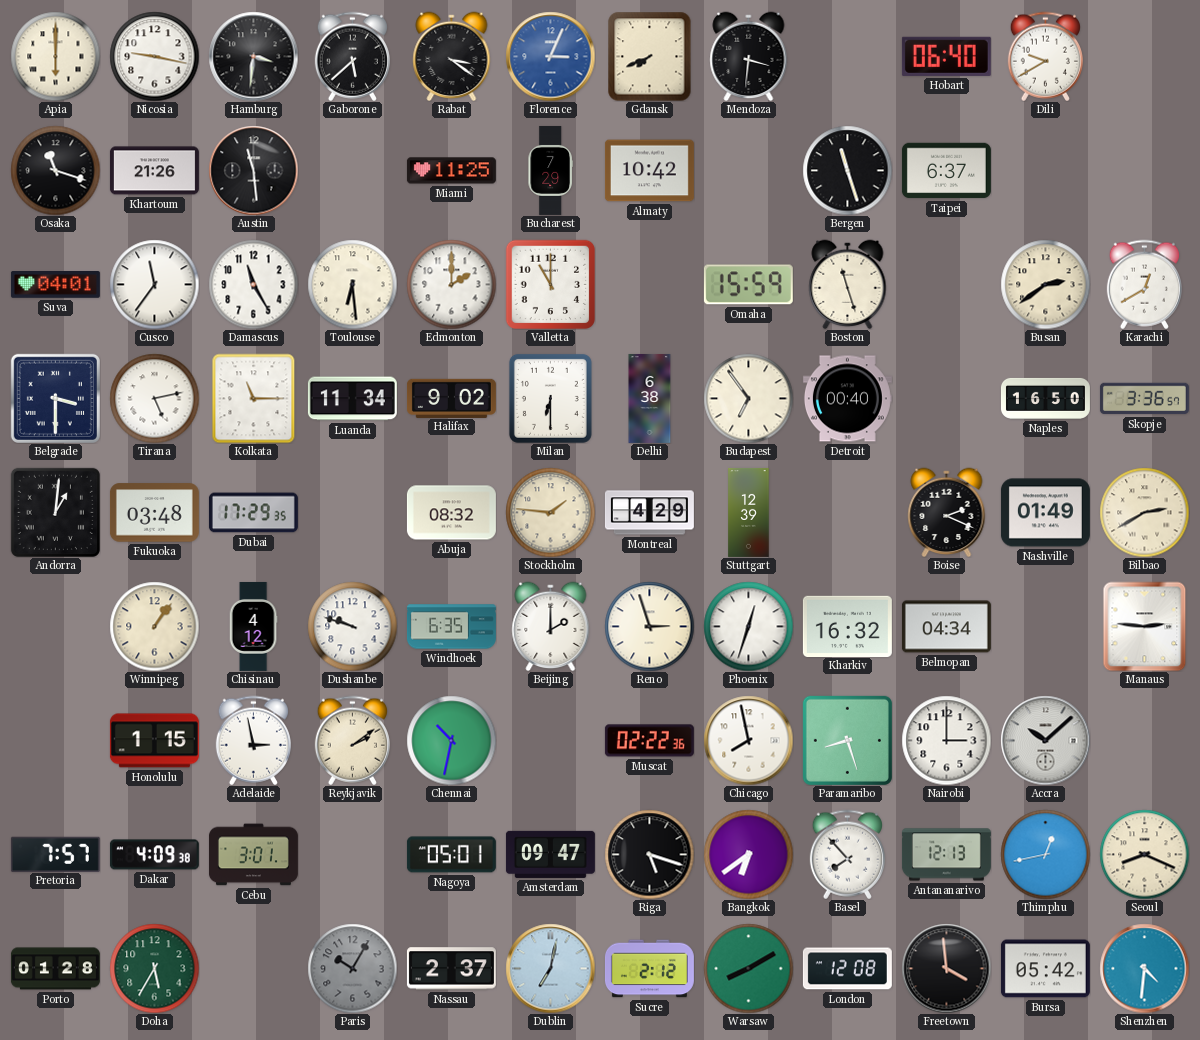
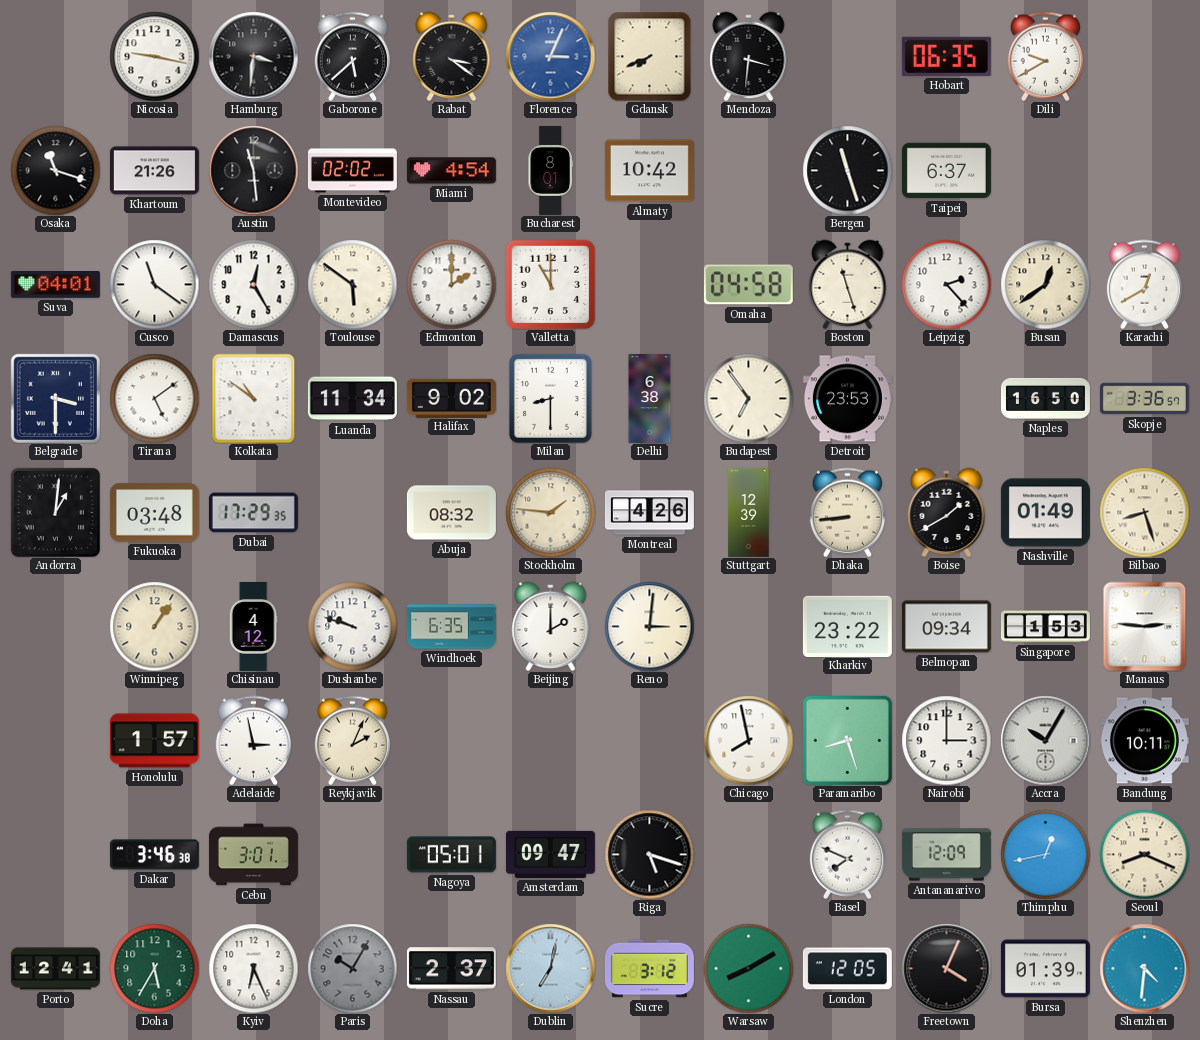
Apia: 6:00 -> none (55, 56)
Hobart: 06:40 -> 06:35 (946, 56)
Montevideo: none -> 02:02 (352, 171)
Miami: 11:25 -> 4:54 (451, 171)
Bucharest: 7:29 -> 8:01 (550, 170)
Cusco: 11:36 -> 11:21 (154, 284)
Damascus: 11:25 -> 12:25 (253, 284)
Toulouse: 6:29 -> 5:51 (352, 284)
Omaha: 15:59 -> 04:58 (748, 285)
Leipzig: none -> 2:23 (946, 284)
Busan: 2:39 -> 12:39 (1045, 284)
Tirana: 5:13 -> 5:09 (154, 398)
Kolkata: 11:15 -> 10:51 (254, 398)
Milan: 6:30 -> 8:30 (550, 398)
Detroit: 00:40 -> 23:53 (847, 399)
Montreal: 4:29 -> 4:26 (649, 513)
Dhaka: none -> 8:44 (847, 512)
Boise: 2:19 -> 1:40 (947, 512)
Bilbao: 2:40 -> 8:27 (1144, 512)
Reno: 2:57 -> 3:01 (649, 626)
Phoenix: 12:33 -> none (748, 626)
Kharkiv: 16:32 -> 23:22 (847, 626)
Belmopan: 04:34 -> 09:34 (946, 627)
Singapore: none -> 1:53 (1045, 627)
Honolulu: 1:15 -> 1:57 (154, 741)
Reykjavik: 2:09 -> 2:04 (352, 740)
Chennai: 10:32 -> none (451, 740)
Muscat: 02:22 -> none (649, 741)
Accra: 10:08 -> 10:05 (1045, 740)
Bandung: none -> 10:11 (1144, 741)
Pretoria: 7:57 -> none (55, 854)
Dakar: 4:09 -> 3:46 (154, 855)
Bangkok: 6:39 -> none (748, 854)
Basel: 7:53 -> 7:49 (847, 854)
Antananarivo: 12:13 -> 12:09 (946, 855)
Porto: 01:28 -> 12:41 (55, 969)
Kyiv: none -> 6:26 (253, 968)
Sucre: 2:12 -> 3:12 (649, 969)
London: 12:08 -> 12:05 (847, 969)
Freetown: 3:59 -> 4:04 (946, 968)
Bursa: 05:42 -> 01:39 (1045, 969)
